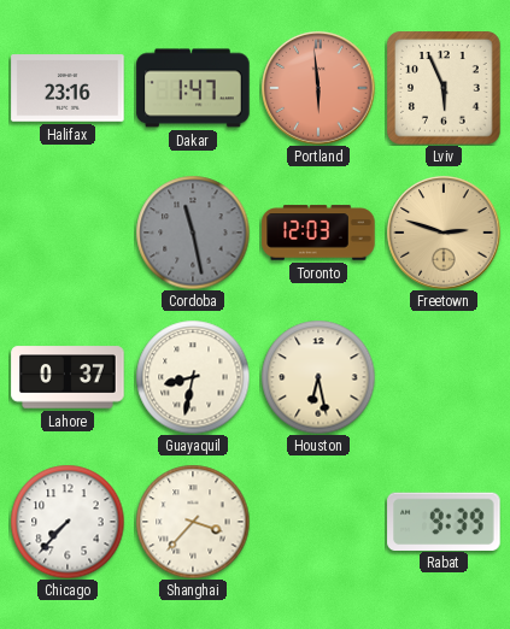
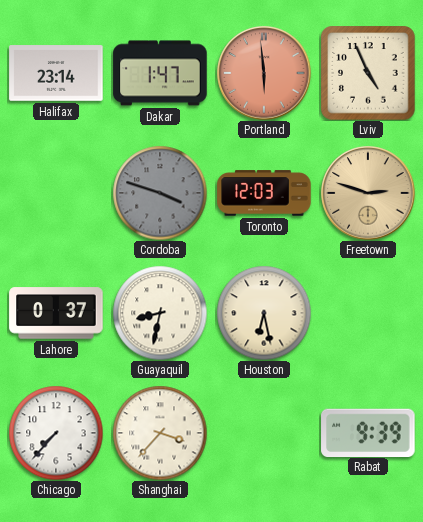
Halifax: 23:16 -> 23:14 (56, 73)
Lviv: 5:56 -> 4:56 (368, 73)
Cordoba: 11:28 -> 3:48 (160, 193)
